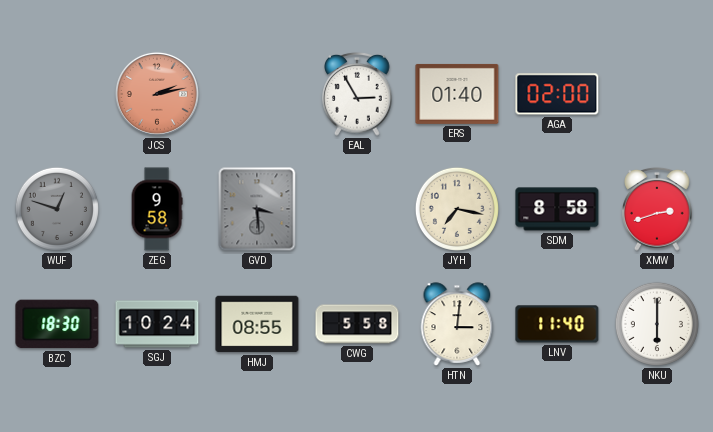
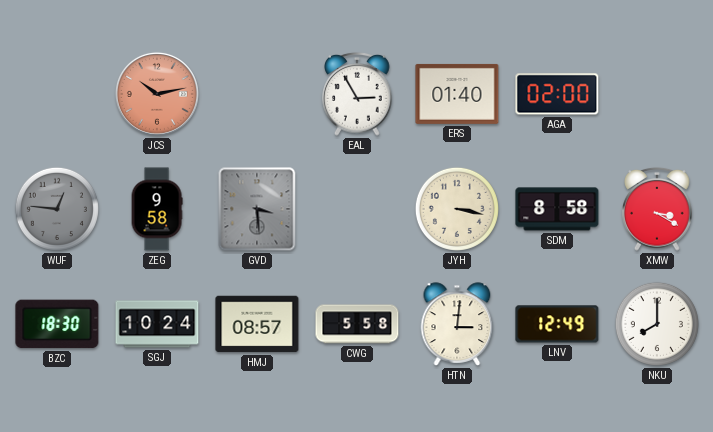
JCS: 2:13 -> 10:13 (157, 94)
WUF: 12:48 -> 12:46 (57, 209)
JYH: 7:17 -> 3:17 (457, 209)
XMW: 2:42 -> 3:20 (657, 209)
HMJ: 08:55 -> 08:57 (257, 324)
LNV: 11:40 -> 12:49 (557, 324)
NKU: 6:00 -> 8:00 (657, 324)
